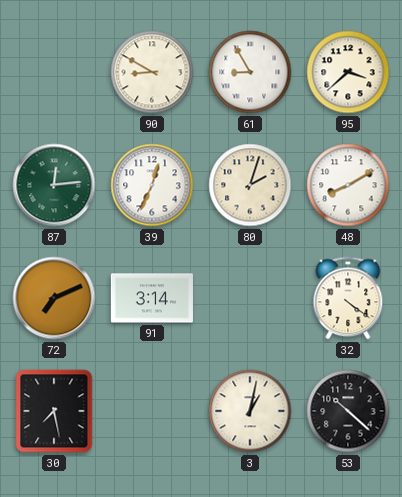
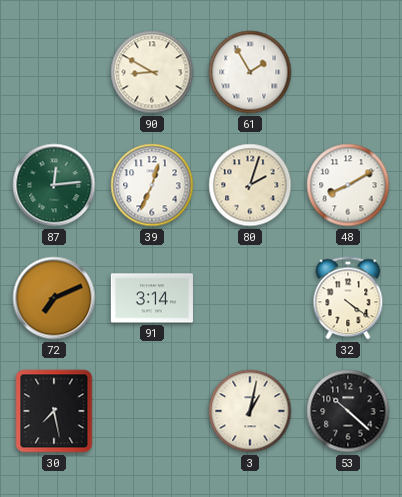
61: 8:55 -> 1:55 (250, 72)
95: 3:38 -> none (348, 72)
